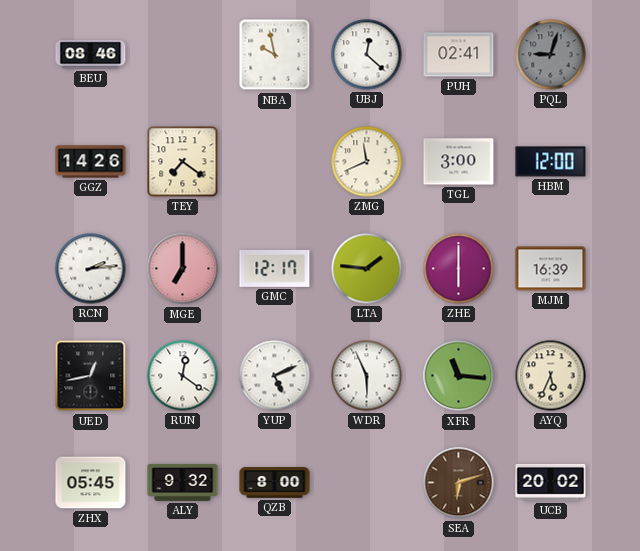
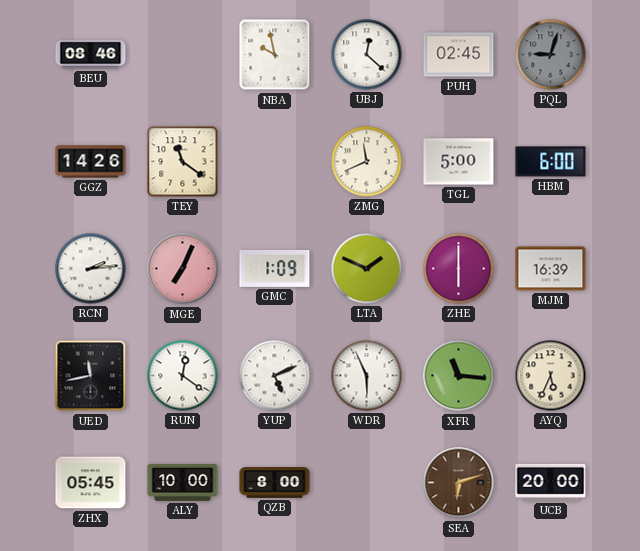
PUH: 02:41 -> 02:45 (459, 55)
TEY: 7:21 -> 11:21 (183, 162)
TGL: 3:00 -> 5:00 (459, 162)
HBM: 12:00 -> 6:00 (551, 162)
MGE: 7:00 -> 7:04 (183, 269)
GMC: 12:17 -> 1:09 (275, 268)
LTA: 1:46 -> 1:49 (367, 269)
UED: 12:43 -> 11:43 (91, 376)
ALY: 9:32 -> 10:00 (183, 482)
UCB: 20:02 -> 20:00 (551, 482)
